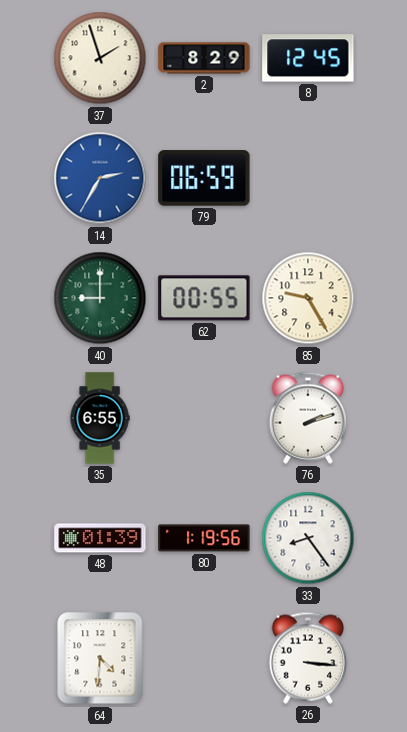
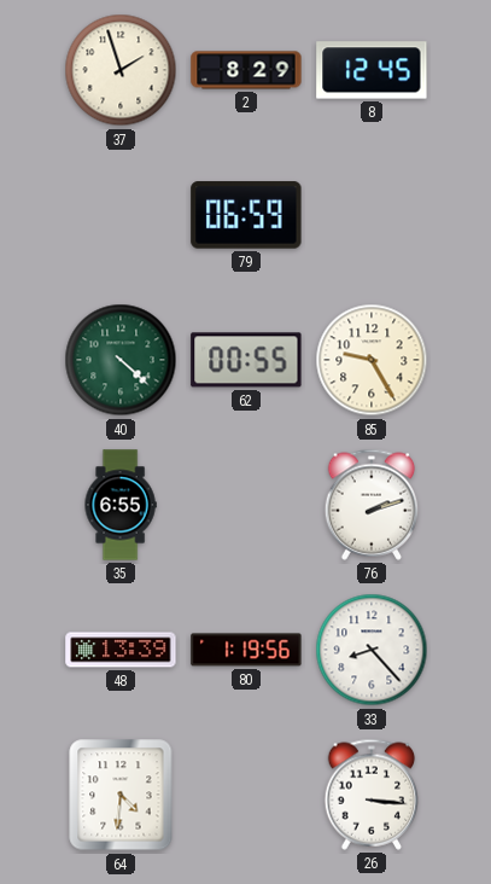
14: 2:35 -> none (100, 178)
40: 9:00 -> 4:22 (121, 360)
48: 01:39 -> 13:39 (121, 650)
33: 8:24 -> 8:23 (372, 650)
